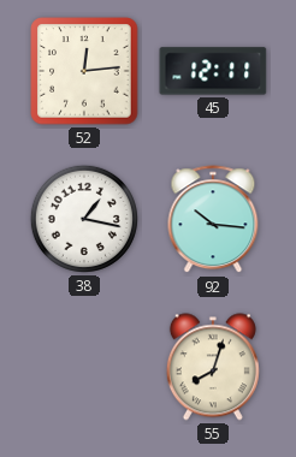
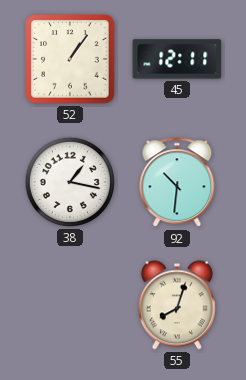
52: 12:14 -> 1:06 (70, 59)
92: 10:16 -> 10:31 (177, 183)
